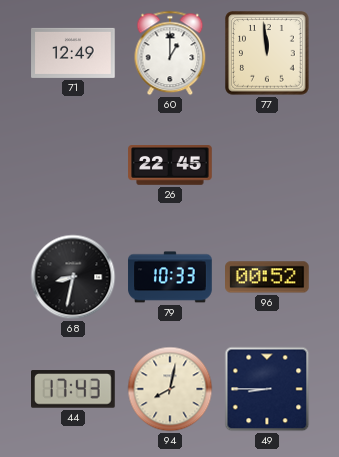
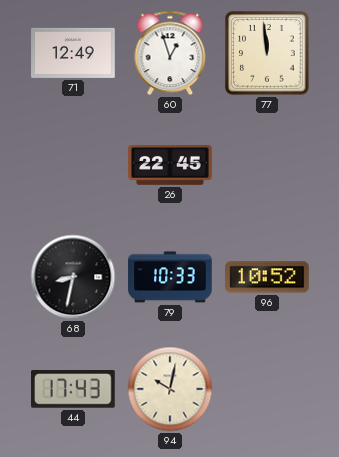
60: 1:00 -> 12:57 (170, 53)
96: 00:52 -> 10:52 (267, 277)
94: 8:02 -> 10:02 (170, 389)
49: 8:45 -> none (267, 389)
